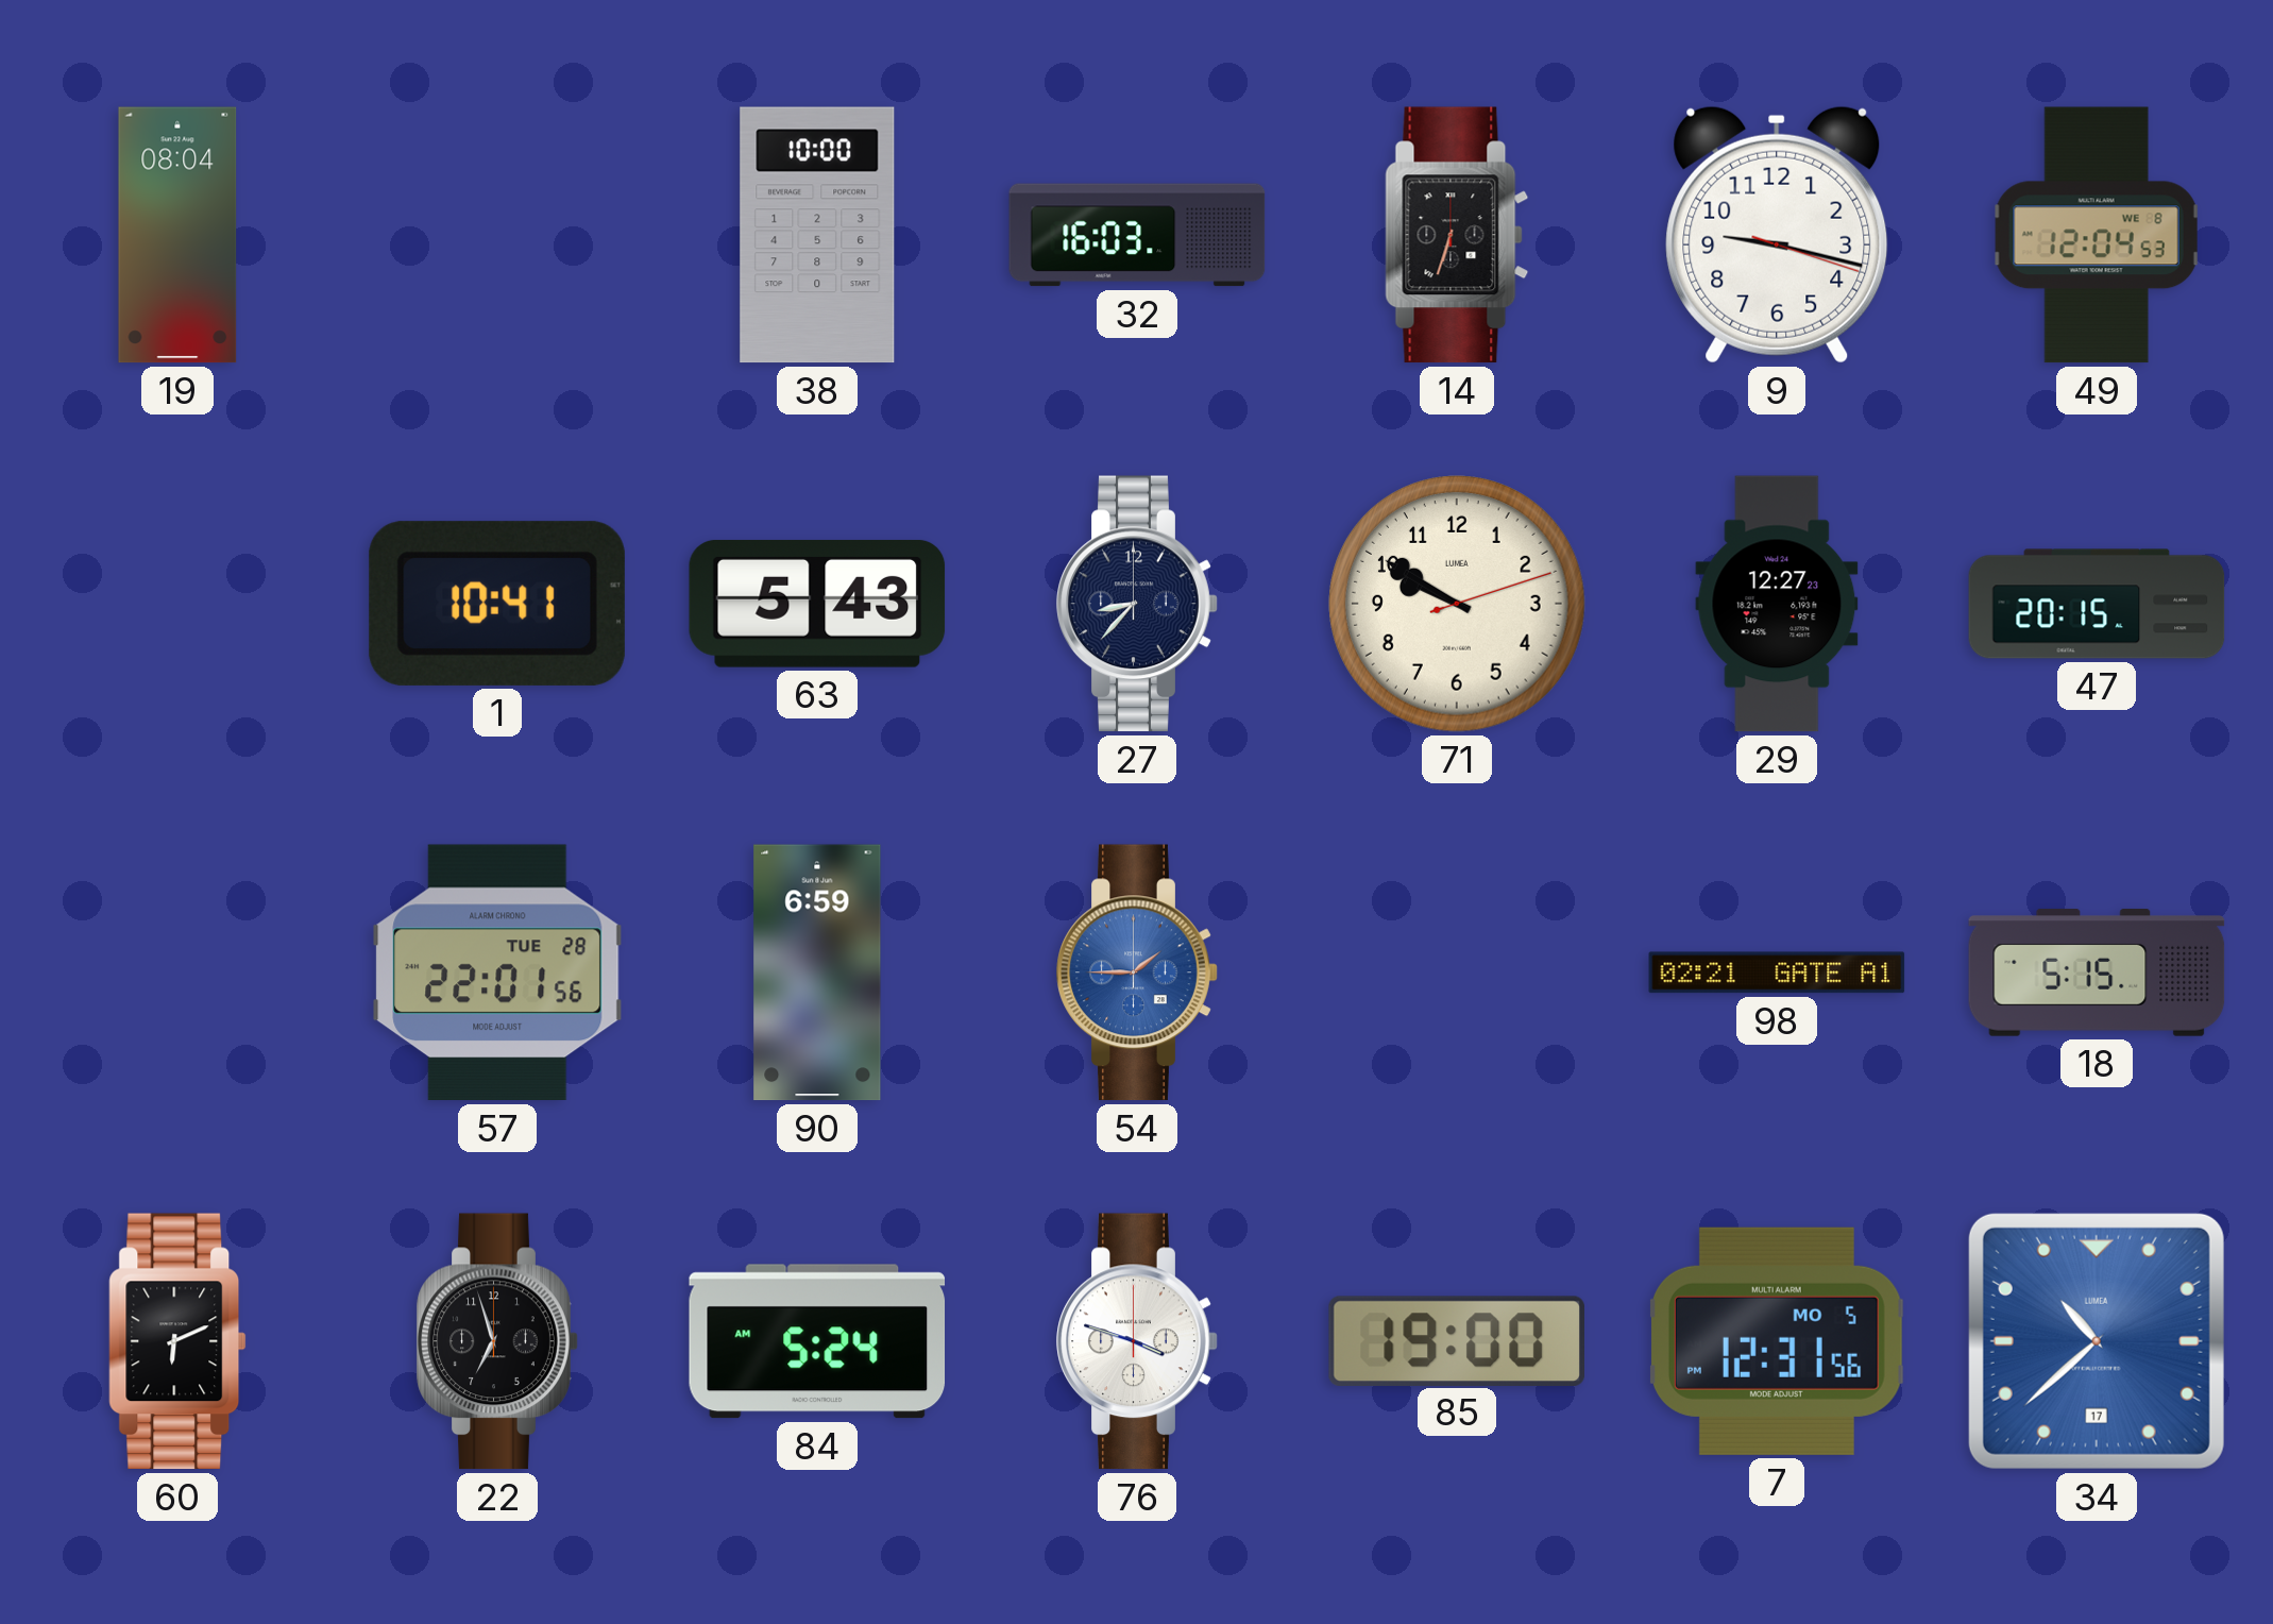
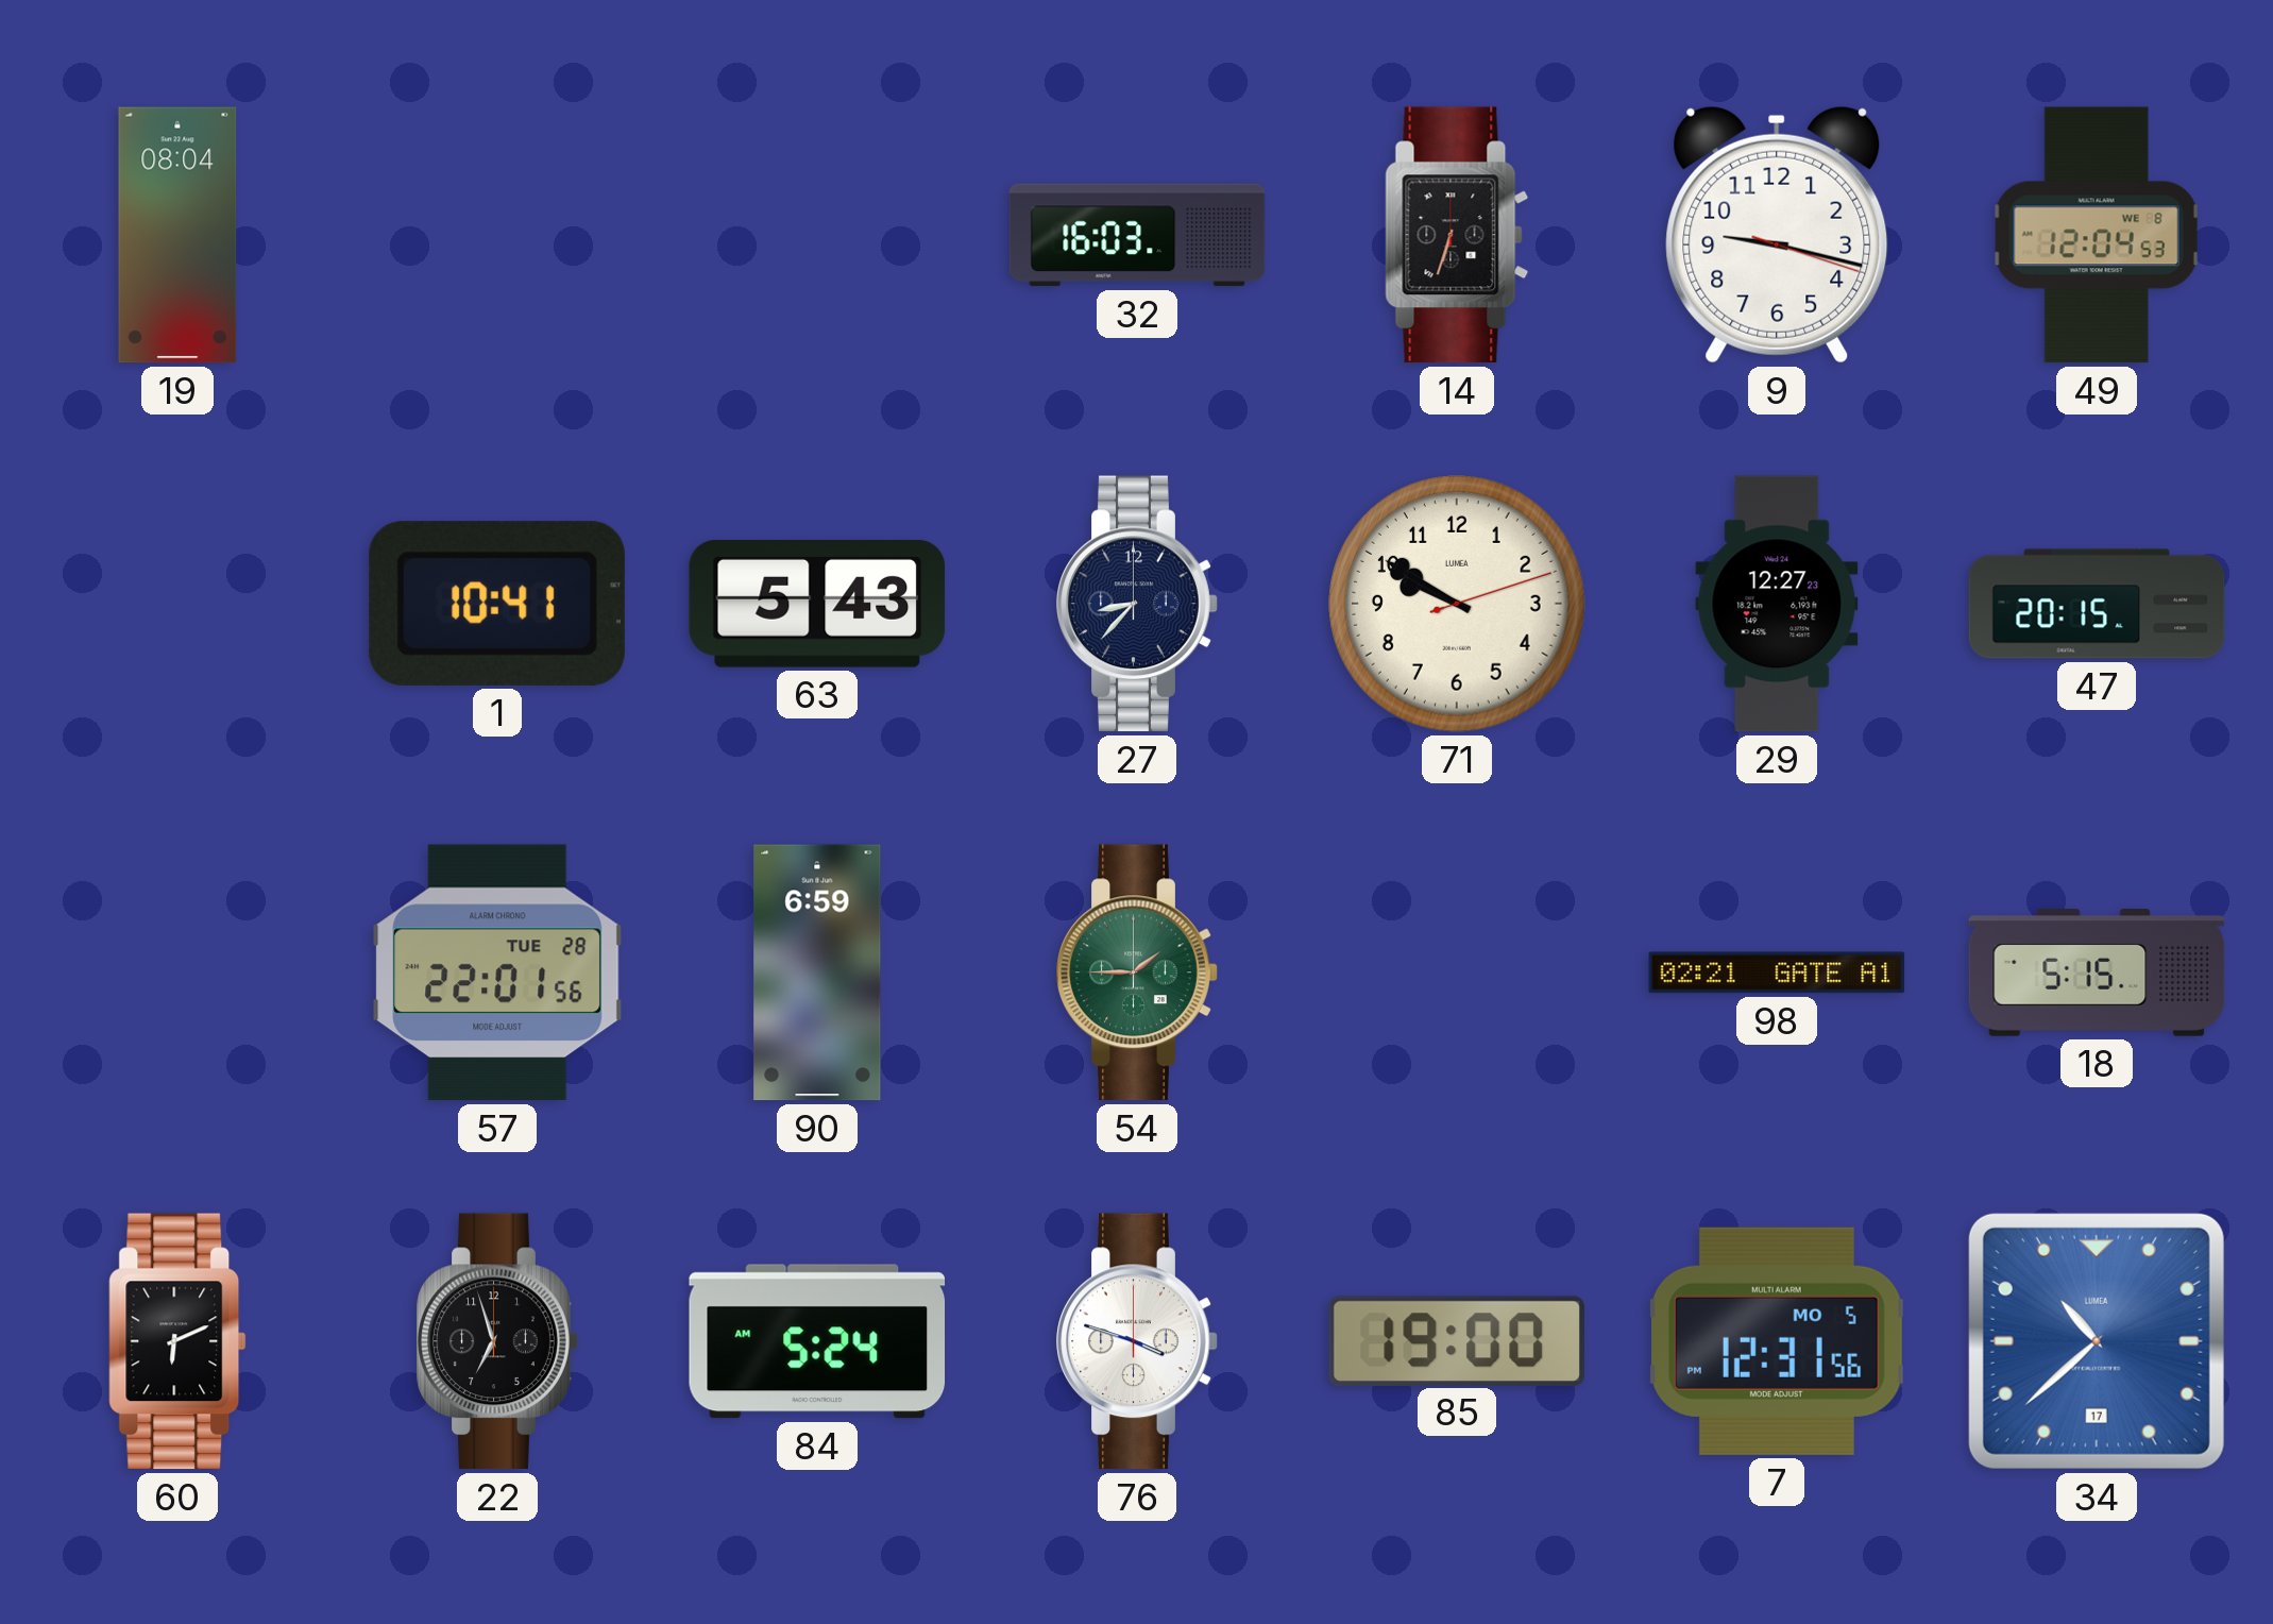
38: 10:00 -> none (817, 235)
54 dial: blue -> green (1137, 972)
